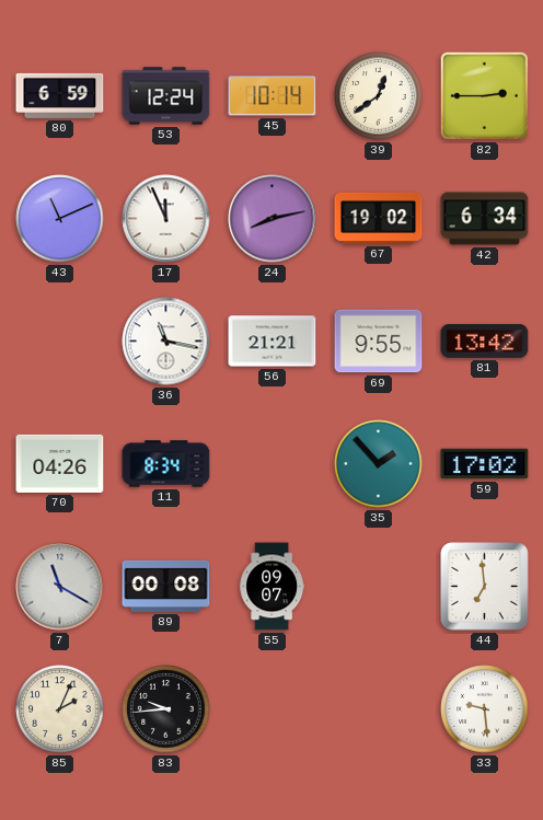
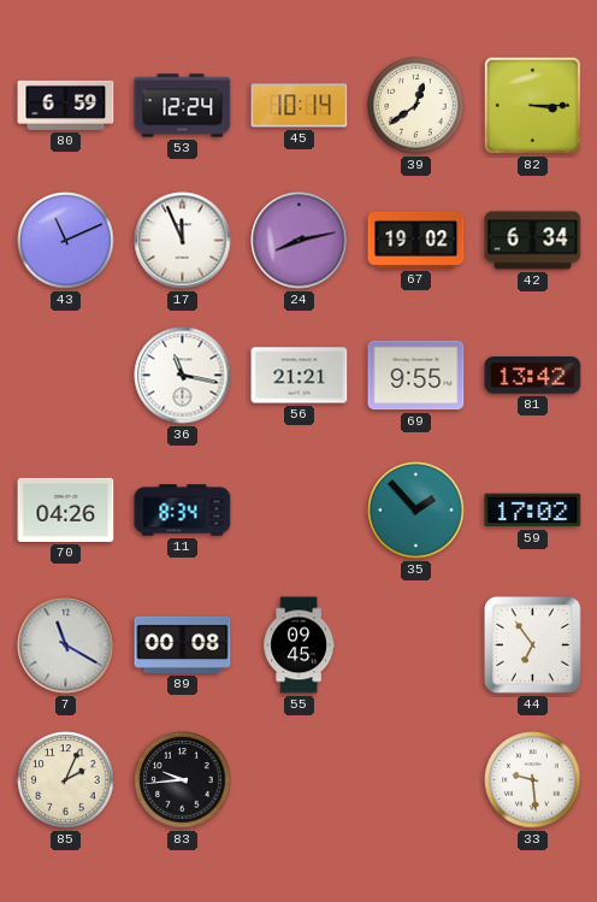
82: 2:45 -> 3:15 (532, 105)
55: 09:07 -> 09:45 (298, 645)
44: 6:59 -> 6:54 (533, 645)
